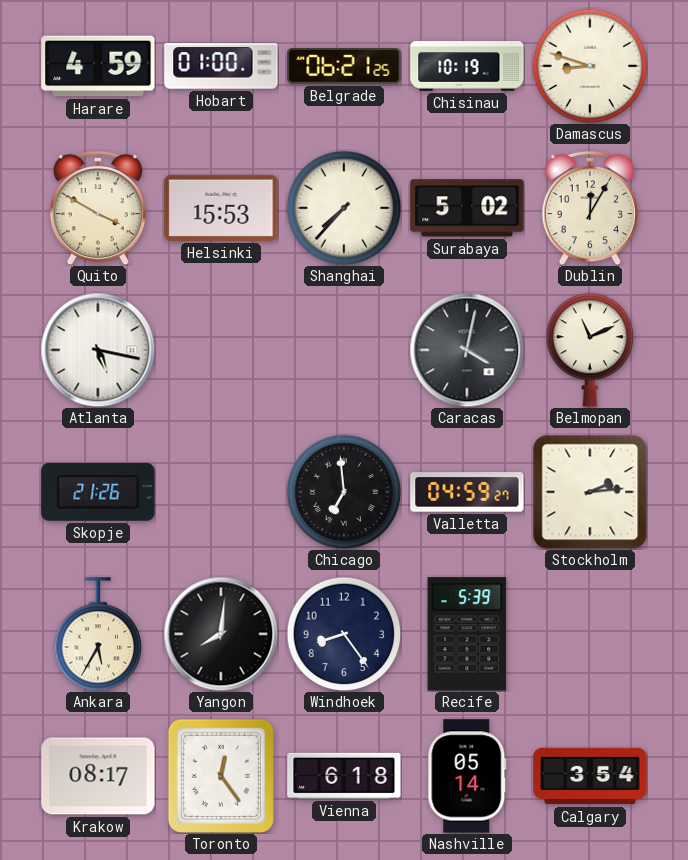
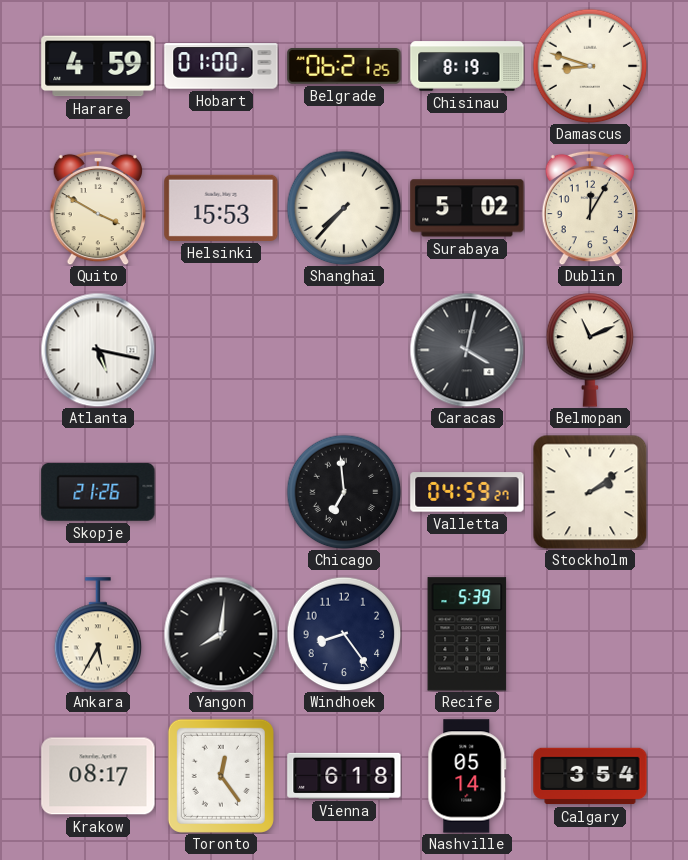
Chisinau: 10:19 -> 8:19 (467, 66)
Stockholm: 2:14 -> 2:09 (590, 492)
